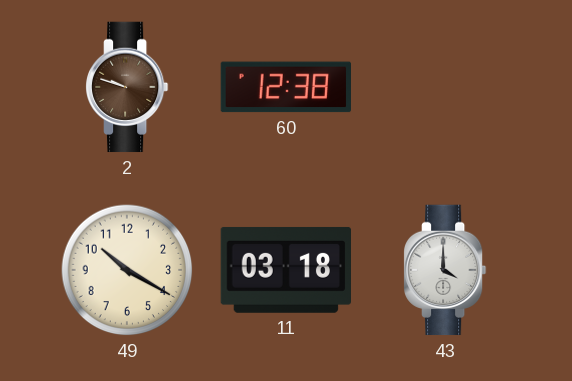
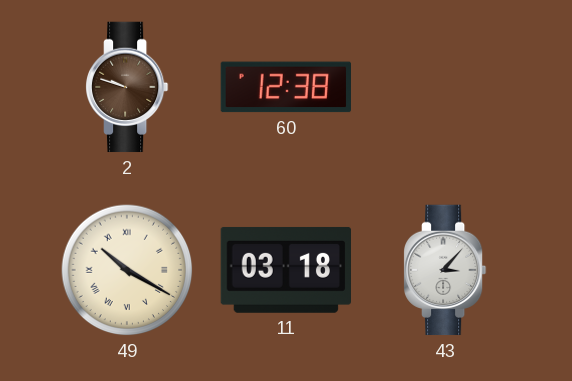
49 numerals: Arabic -> Roman (127, 270)
43: 4:00 -> 3:07 (446, 270)
